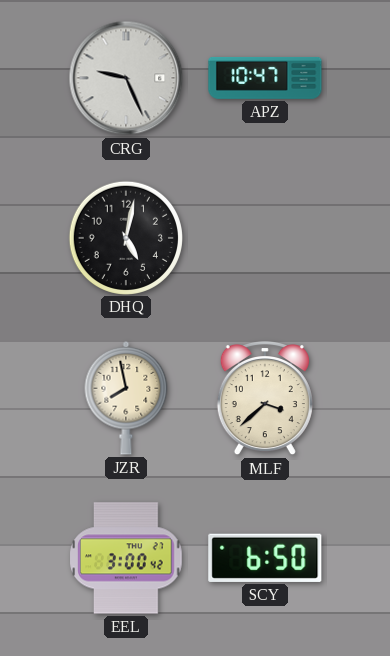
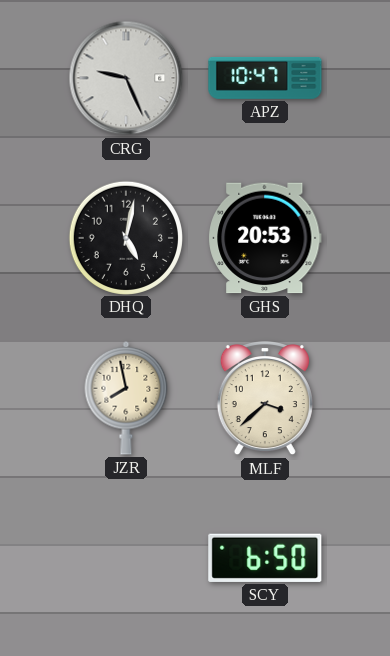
GHS: none -> 20:53 (266, 238)
EEL: 3:00 -> none (126, 558)
